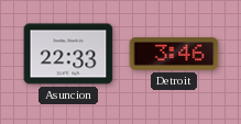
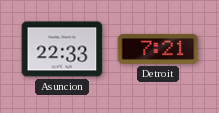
Detroit: 3:46 -> 7:21 (158, 50)
